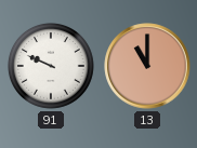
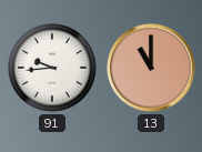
91: 9:49 -> 9:44 (52, 68)
